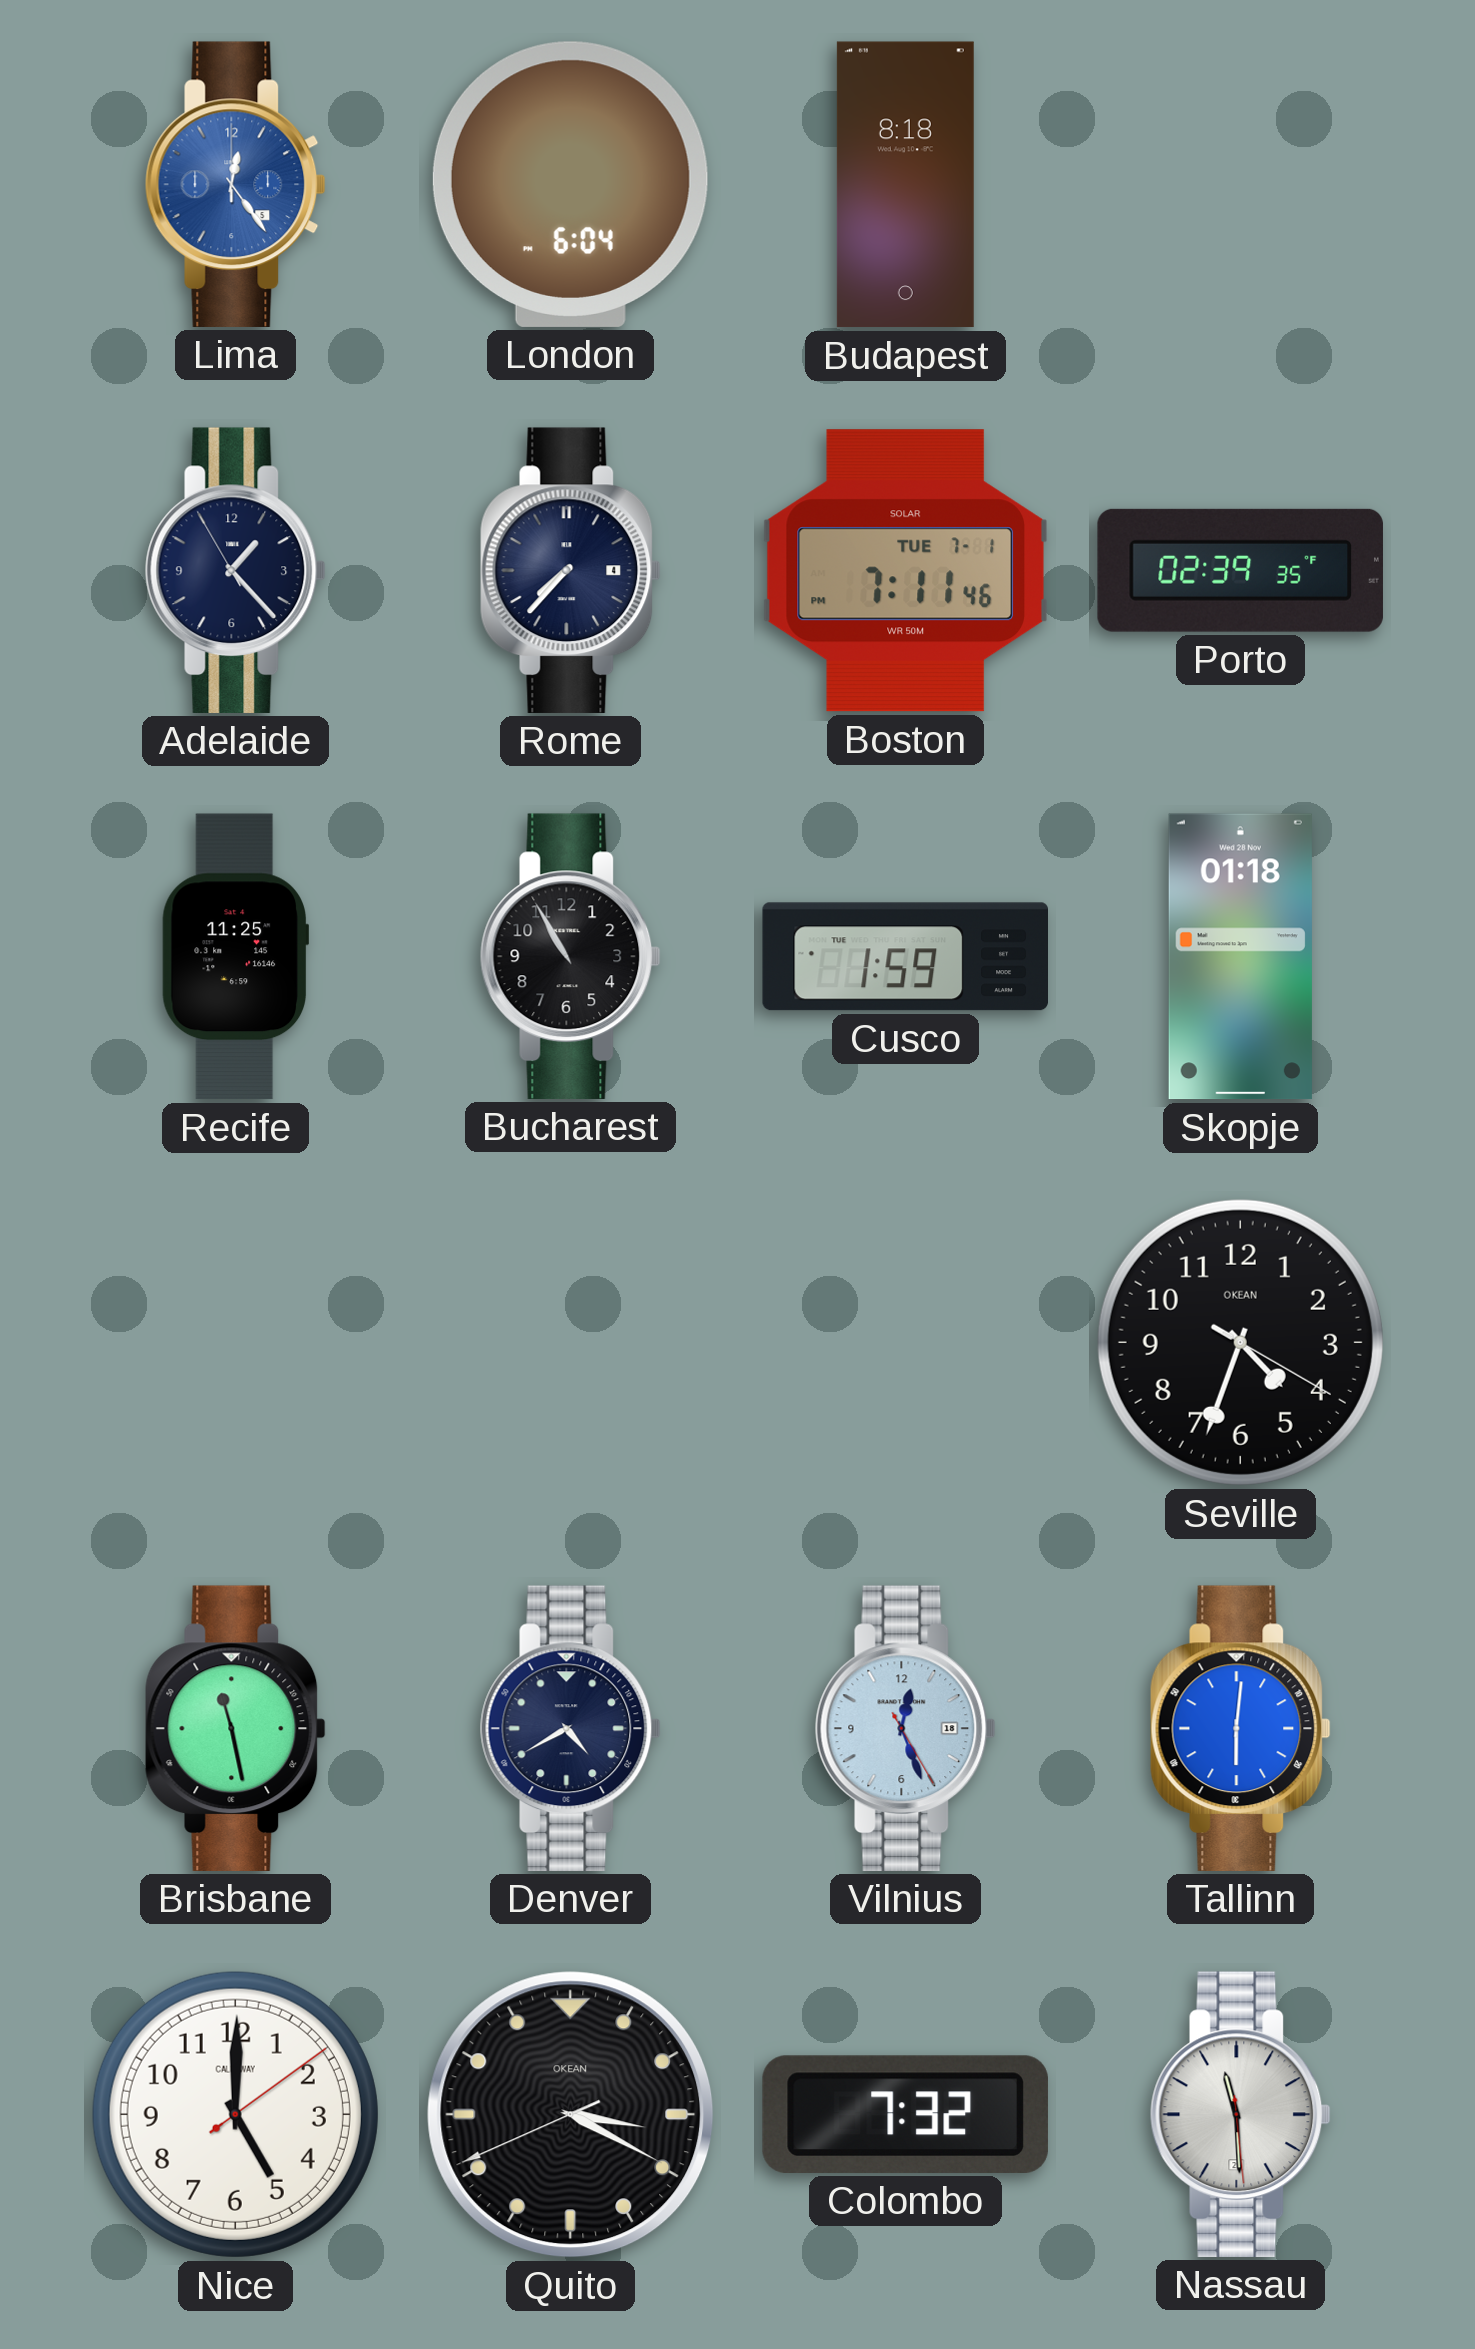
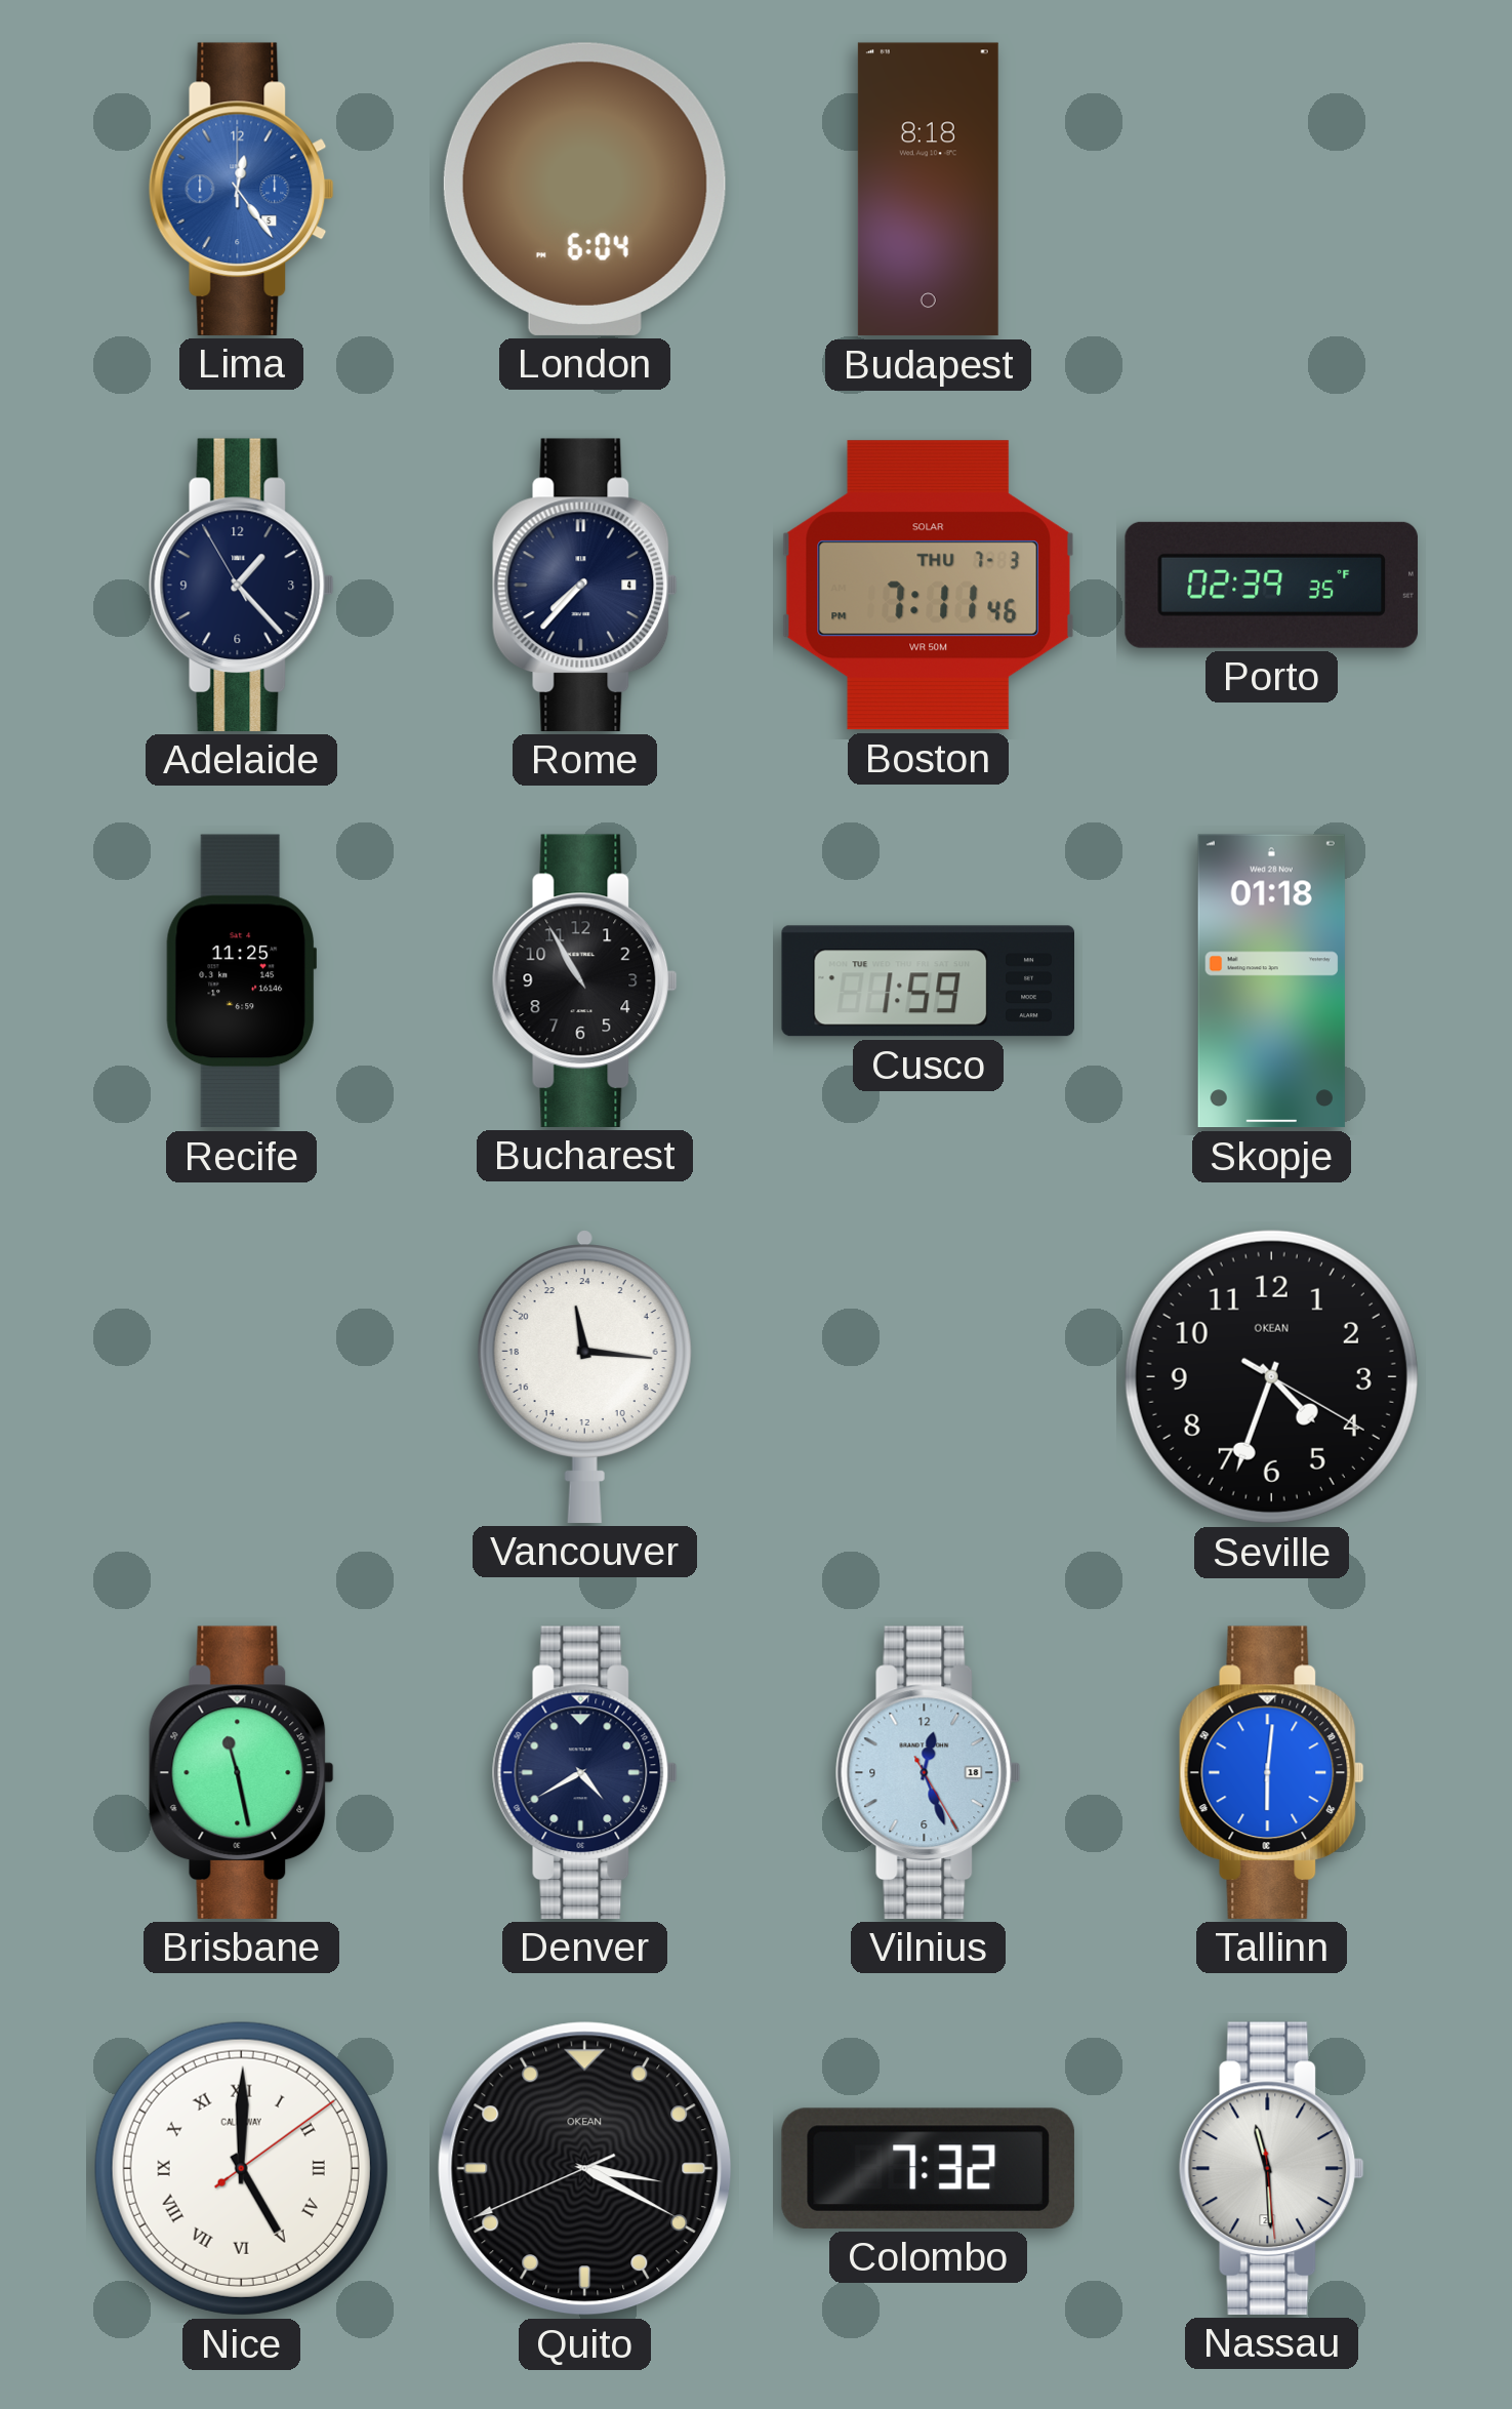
Boston date: TUE 7-1 -> THU 7-3 (928, 586)
Vancouver: none -> 23:16 (584, 1376)
Nice numerals: Arabic -> Roman (241, 2168)
